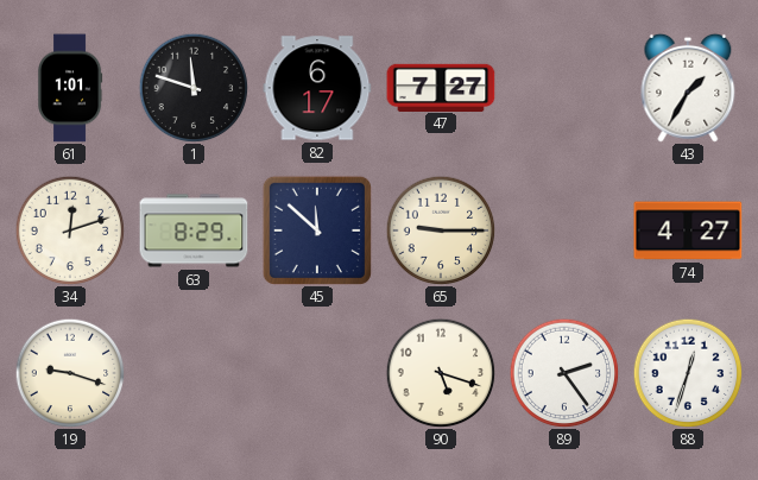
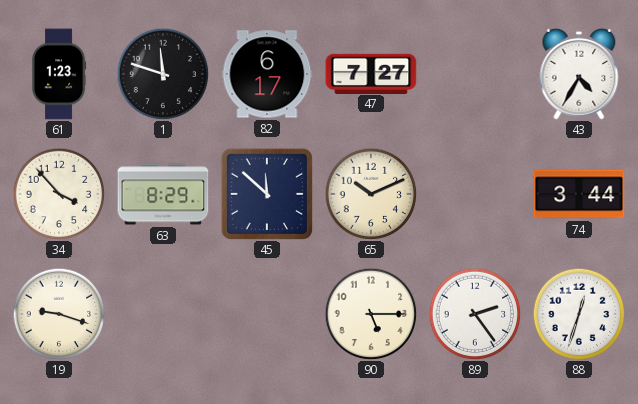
61: 1:01 -> 1:23 (59, 74)
43: 1:35 -> 4:35 (579, 74)
34: 12:12 -> 3:53 (59, 194)
65: 9:15 -> 10:11 (371, 194)
74: 4:27 -> 3:44 (579, 194)
90: 5:18 -> 5:15 (371, 314)
